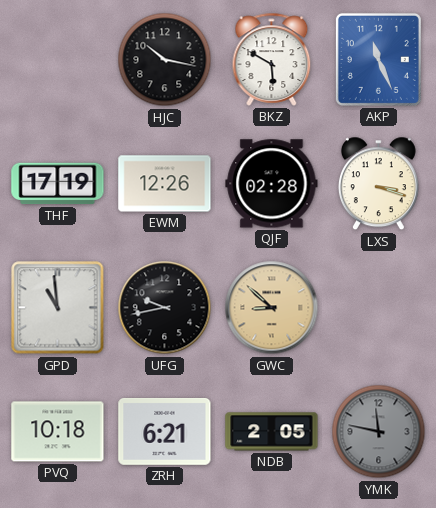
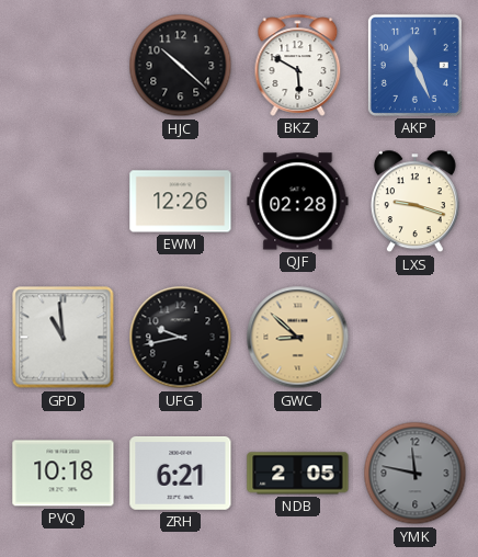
HJC: 10:17 -> 10:22 (181, 66)
THF: 17:19 -> none (58, 184)
LXS: 3:18 -> 9:18 (414, 202)
